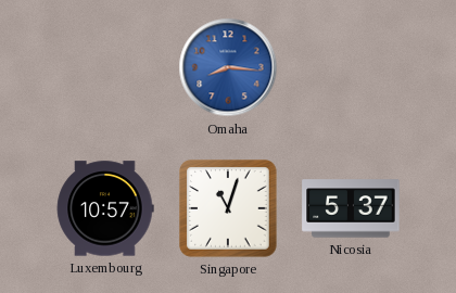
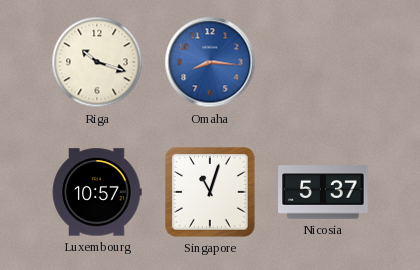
Riga: none -> 10:18 (97, 62)
